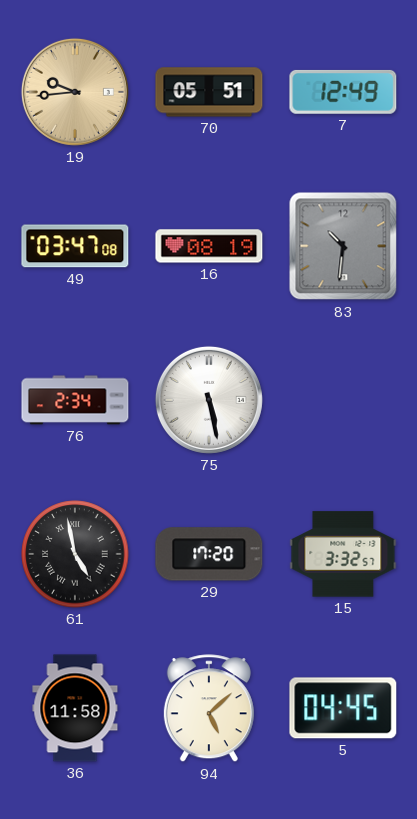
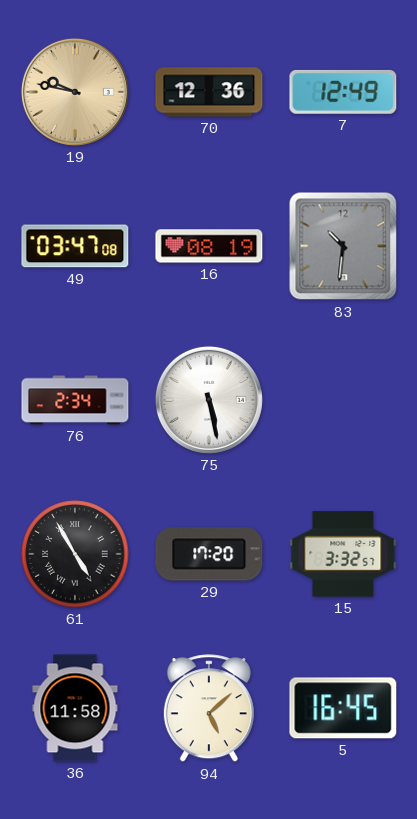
19: 9:44 -> 9:47 (75, 92)
70: 05:51 -> 12:36 (209, 92)
61: 4:58 -> 4:55 (75, 554)
5: 04:45 -> 16:45 (343, 708)
